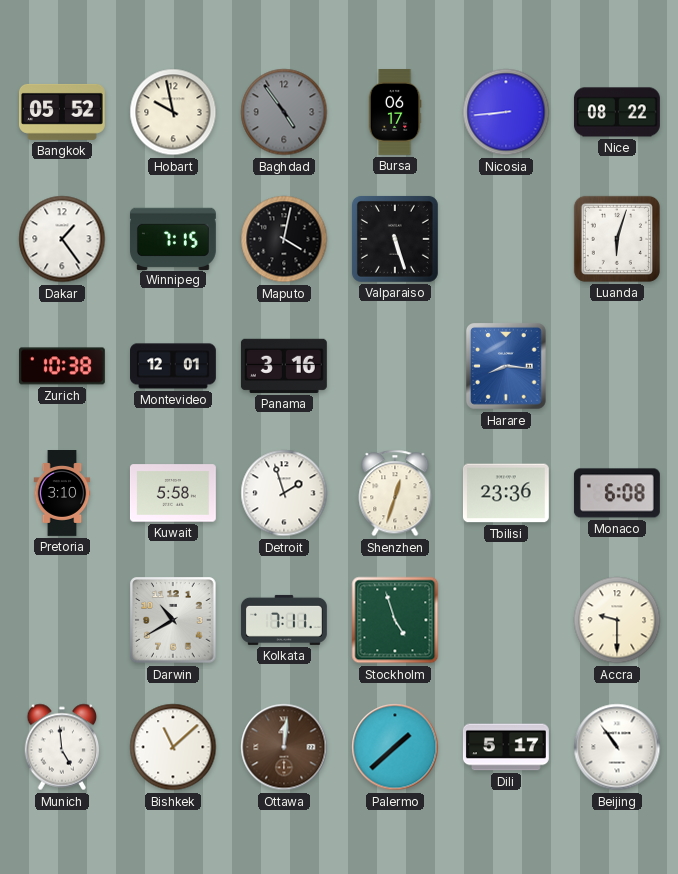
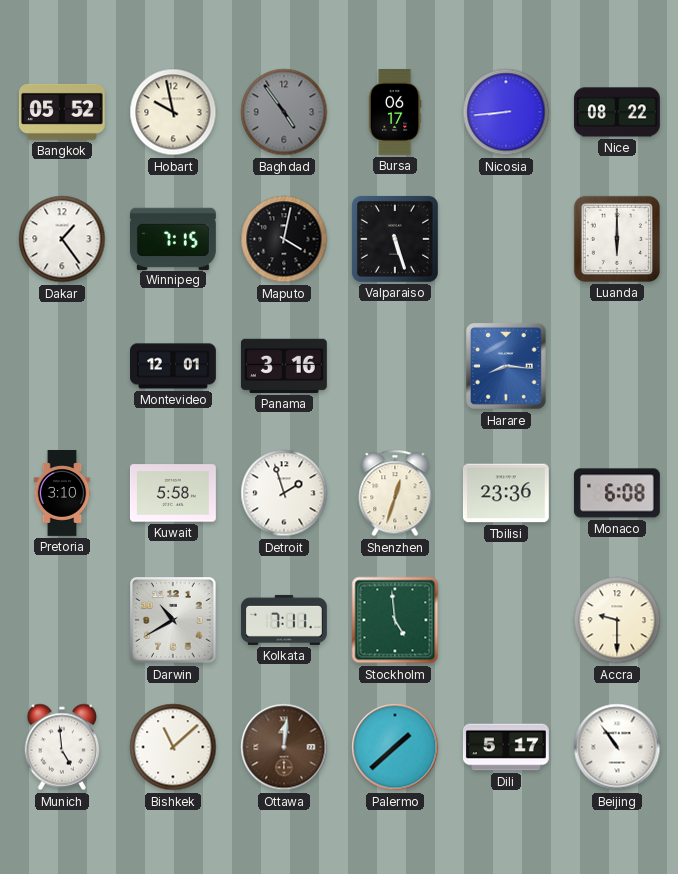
Luanda: 6:03 -> 6:00 (617, 239)
Zurich: 10:38 -> none (62, 366)
Stockholm: 4:57 -> 4:59 (395, 620)
